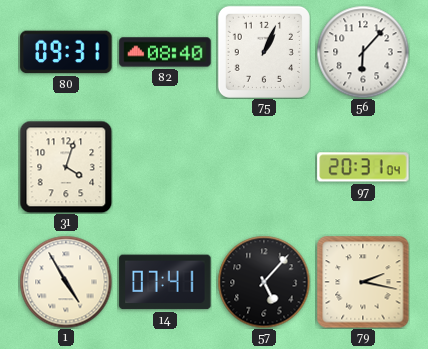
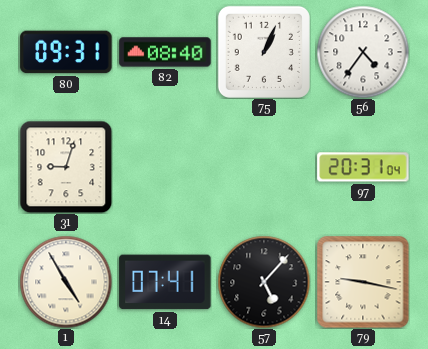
56: 6:07 -> 4:36 (363, 52)
31: 4:03 -> 9:03 (66, 167)
79: 2:17 -> 9:17 (363, 282)
